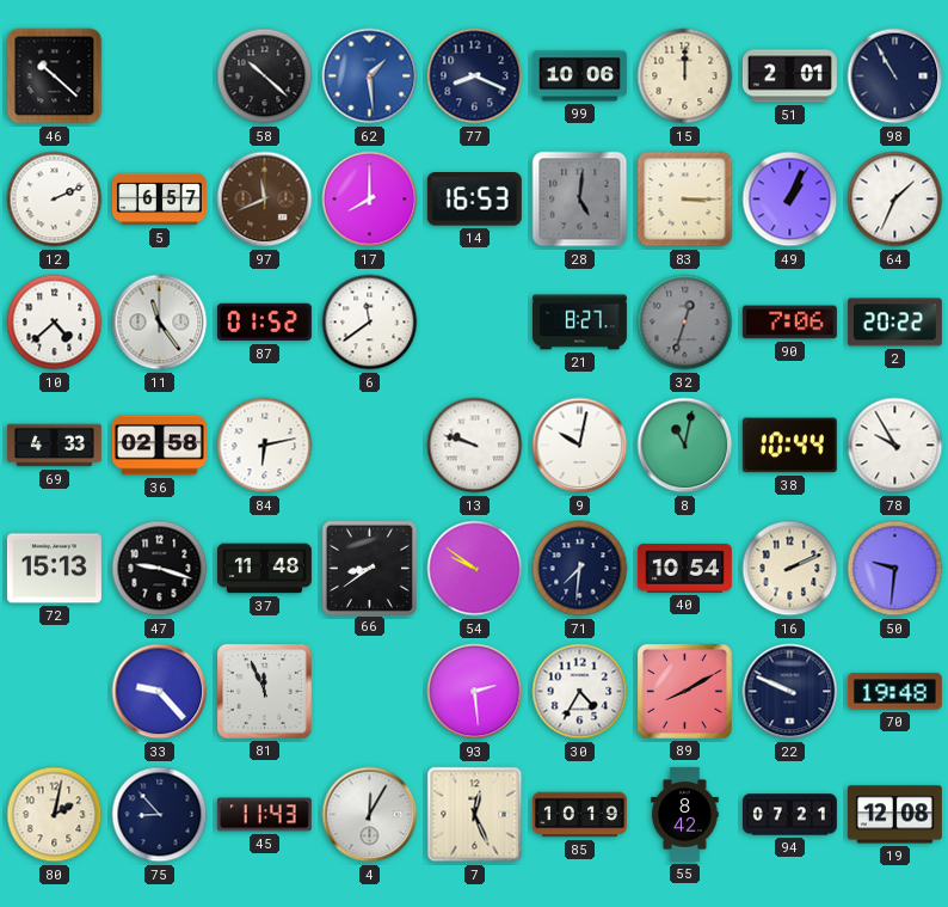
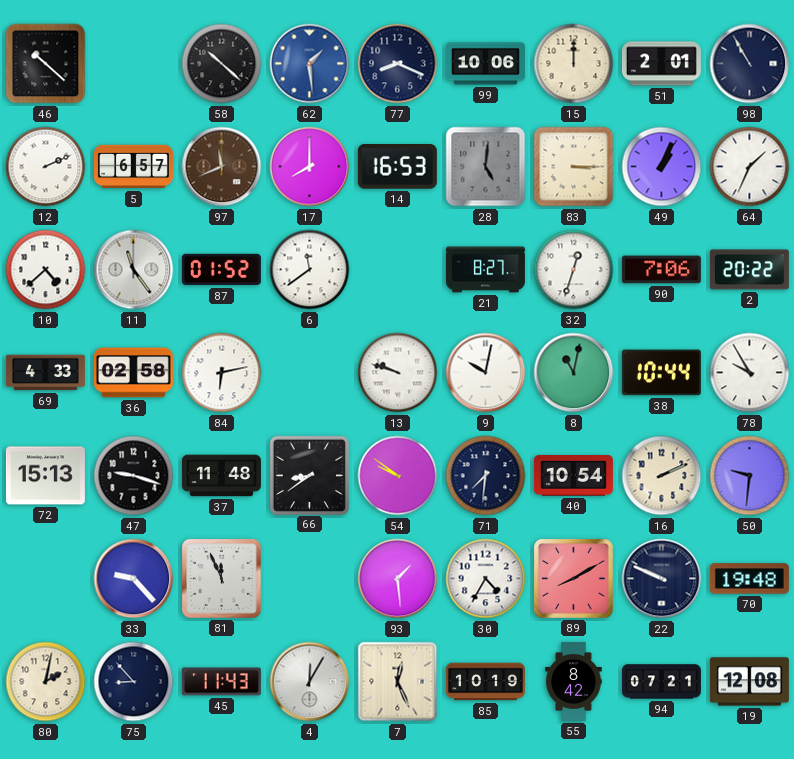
32 dial: grey -> white (574, 270)
93: 2:29 -> 1:29 (398, 579)
